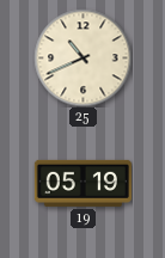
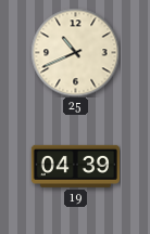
19: 05:19 -> 04:39 (75, 166)
